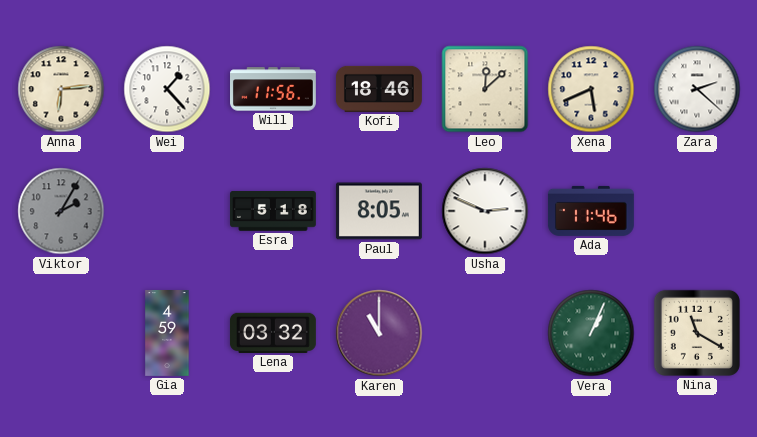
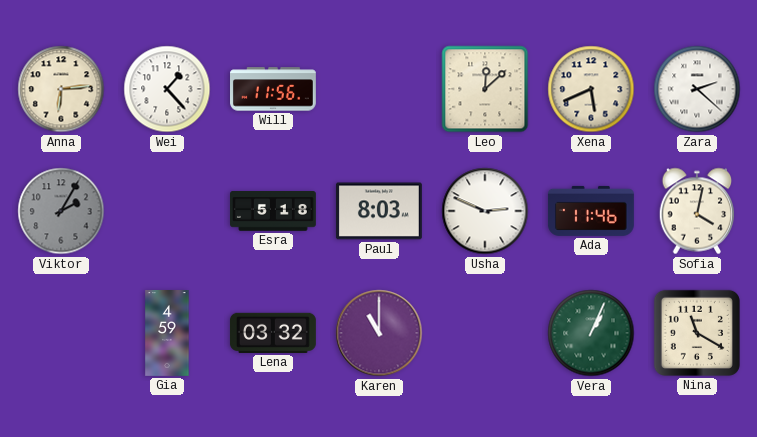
Kofi: 18:46 -> none (379, 89)
Paul: 8:05 -> 8:03 (379, 211)
Sofia: none -> 4:02 (697, 211)
